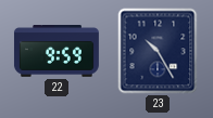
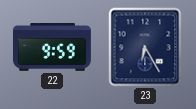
23: 10:25 -> 6:25 (145, 47)
